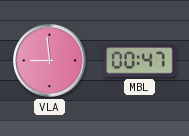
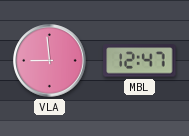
MBL: 00:47 -> 12:47 (140, 61)
